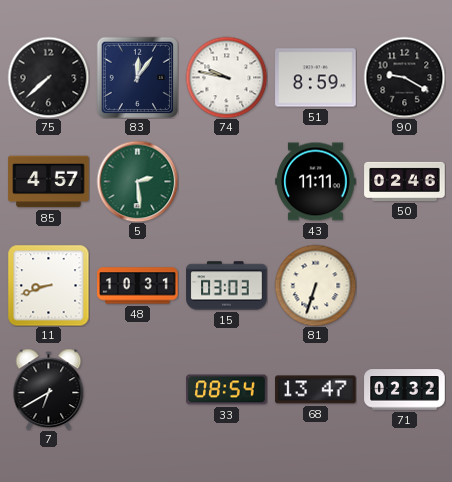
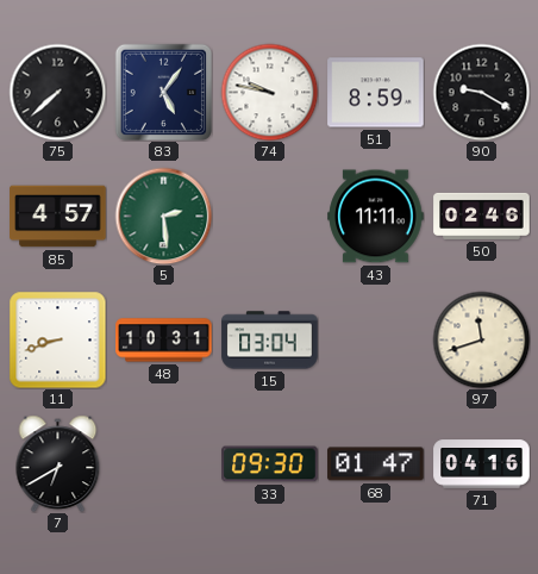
83: 12:06 -> 5:06 (163, 92)
15: 03:03 -> 03:04 (270, 341)
81: 6:33 -> none (315, 285)
97: none -> 11:42 (481, 339)
33: 08:54 -> 09:30 (270, 464)
68: 13:47 -> 01:47 (376, 464)
71: 02:32 -> 04:16 (482, 464)
